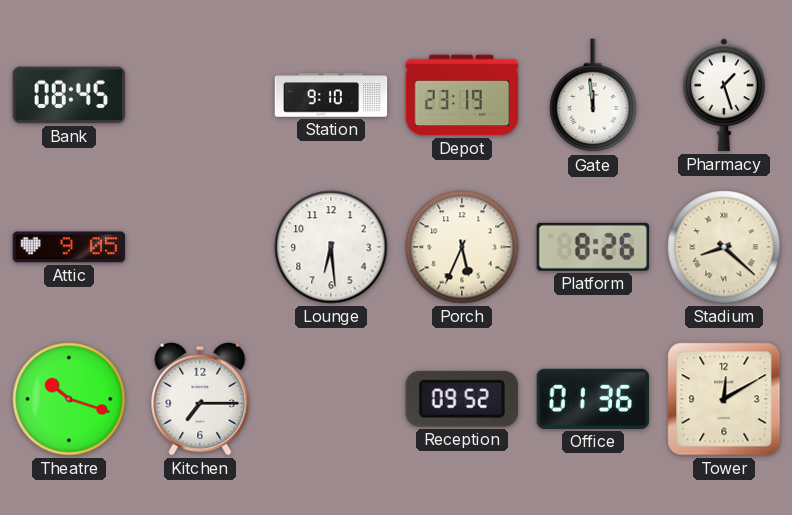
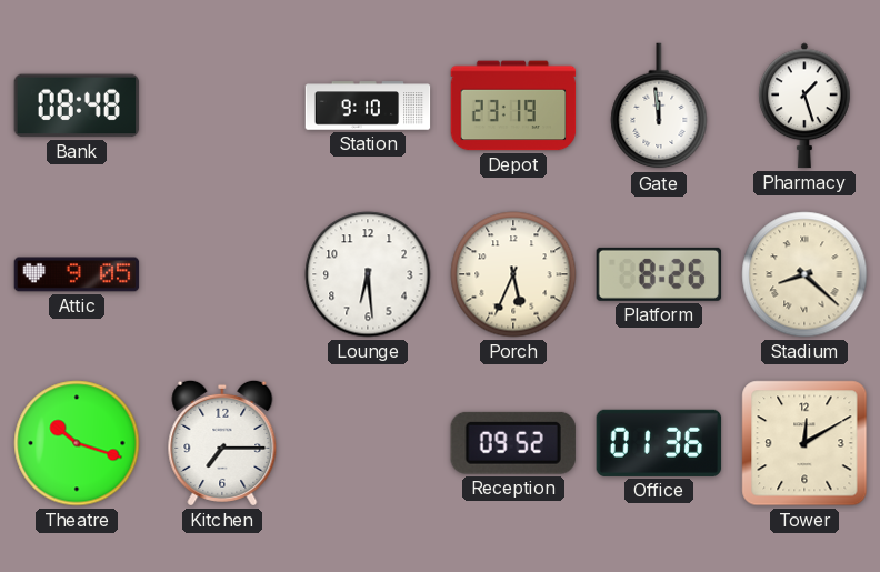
Bank: 08:45 -> 08:48 (77, 106)
